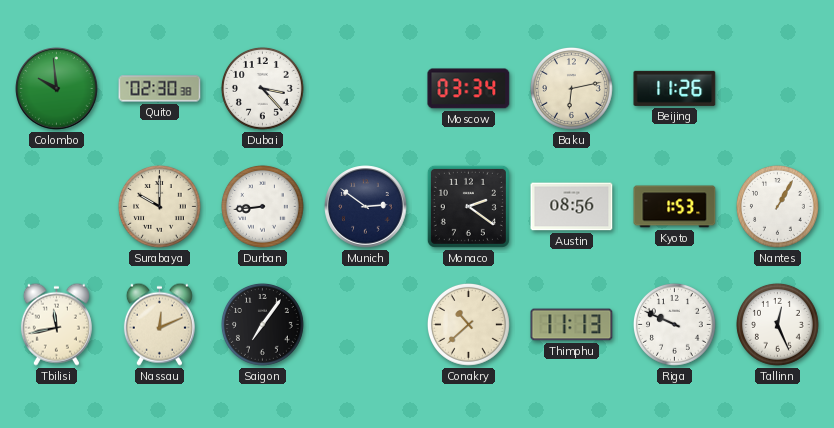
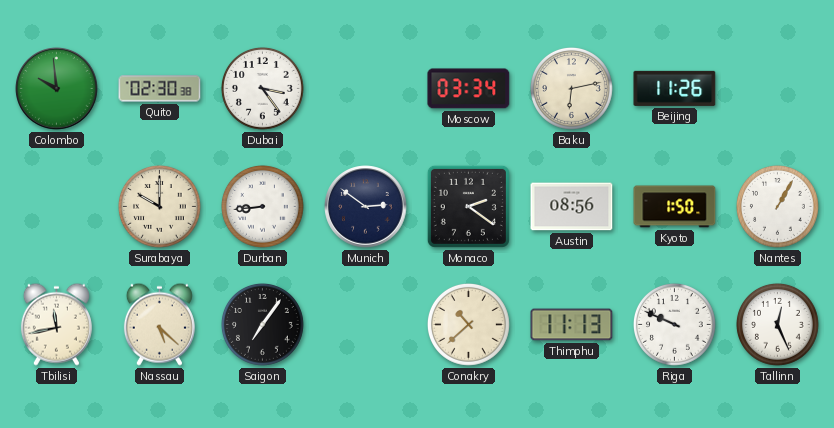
Dubai: 3:23 -> 3:24 (263, 89)
Kyoto: 1:53 -> 1:50 (675, 207)
Nassau: 12:11 -> 5:22 (159, 324)
